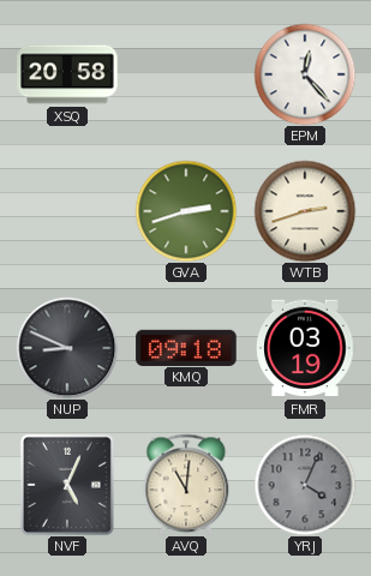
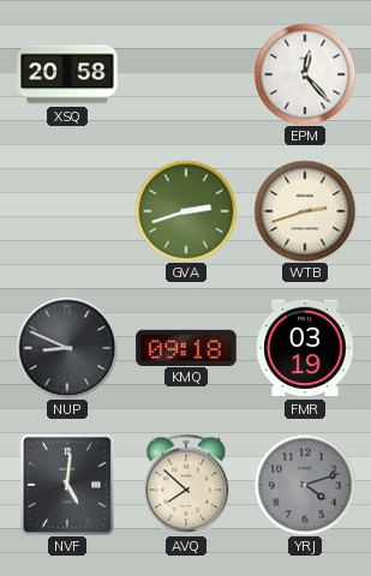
NVF: 5:04 -> 5:01 (67, 485)
AVQ: 11:01 -> 7:52 (186, 485)
YRJ: 4:04 -> 4:12 (305, 485)
